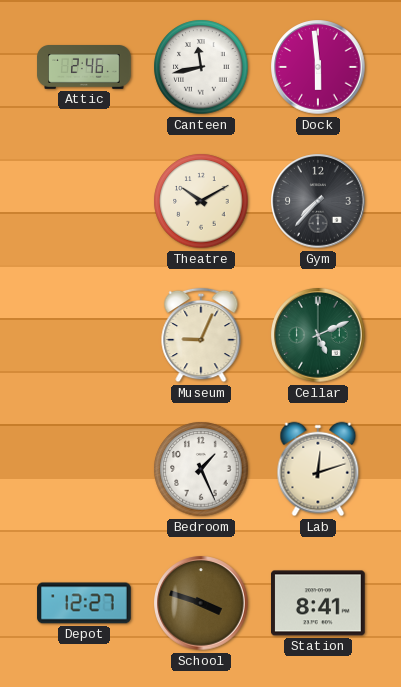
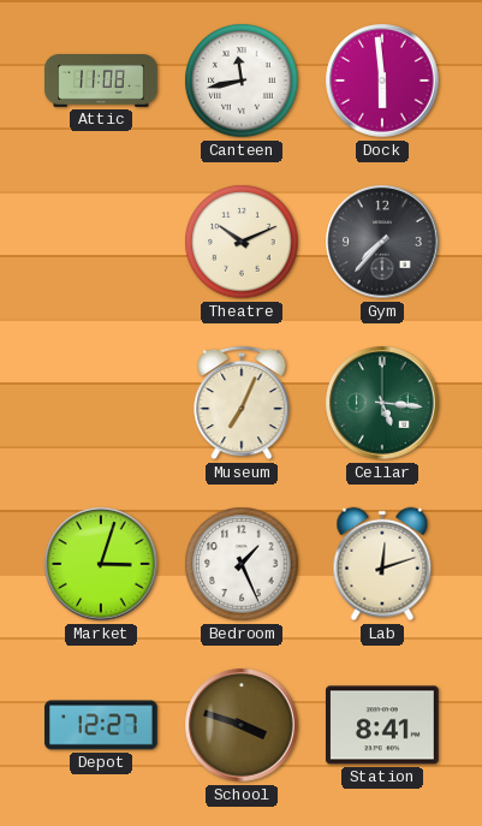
Attic: 2:46 -> 11:08 (101, 82)
Theatre: 10:10 -> 10:11 (242, 242)
Museum: 9:04 -> 7:04 (242, 403)
Cellar: 5:11 -> 5:16 (382, 403)
Market: none -> 3:03 (101, 564)
